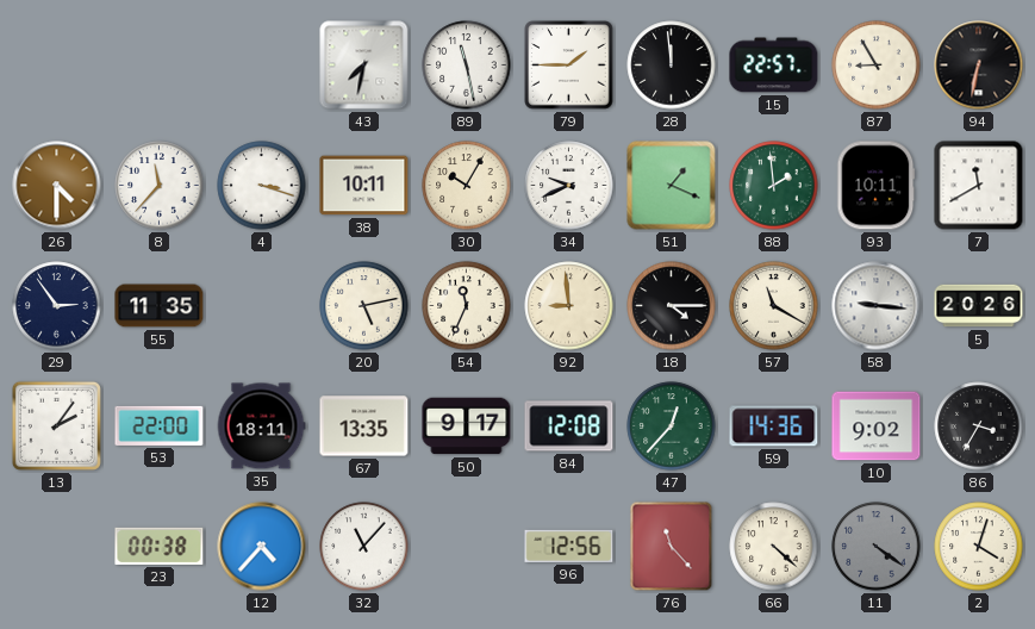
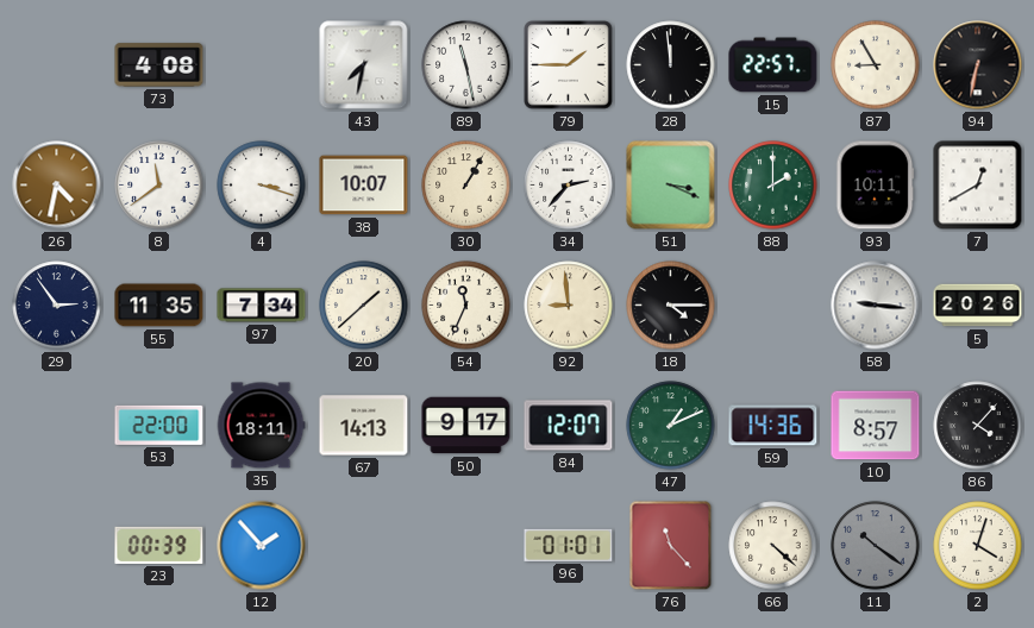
73: none -> 4:08 (159, 65)
26: 4:30 -> 4:32 (57, 186)
8: 11:37 -> 11:39 (159, 186)
38: 10:11 -> 10:07 (364, 186)
30: 10:05 -> 1:05 (466, 186)
34: 9:41 -> 2:37 (569, 186)
51: 1:19 -> 3:19 (671, 186)
88: 1:59 -> 2:00 (773, 186)
7: 11:40 -> 12:40 (978, 186)
97: none -> 7:34 (262, 306)
20: 5:13 -> 1:38 (364, 306)
57: 11:20 -> none (774, 306)
13: 2:06 -> none (56, 425)
67: 13:35 -> 14:13 (364, 426)
84: 12:08 -> 12:07 (569, 426)
47: 12:37 -> 1:11 (671, 426)
10: 9:02 -> 8:57 (876, 426)
86: 3:35 -> 4:07 (978, 426)
23: 00:38 -> 00:39 (159, 545)
12: 4:37 -> 1:53 (262, 546)
32: 11:07 -> none (364, 547)
96: 12:56 -> 01:01 (569, 545)
11: 4:21 -> 10:21 (876, 546)
